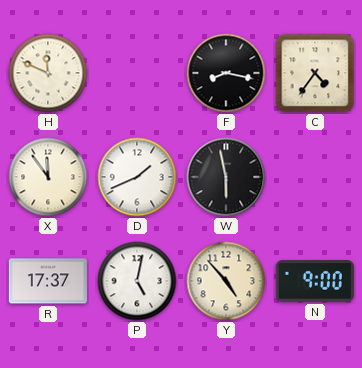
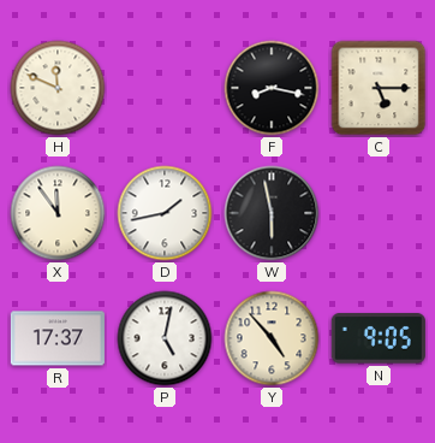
C: 4:36 -> 5:15 (379, 88)
D: 1:41 -> 1:43 (165, 213)
N: 9:00 -> 9:05 (379, 338)
